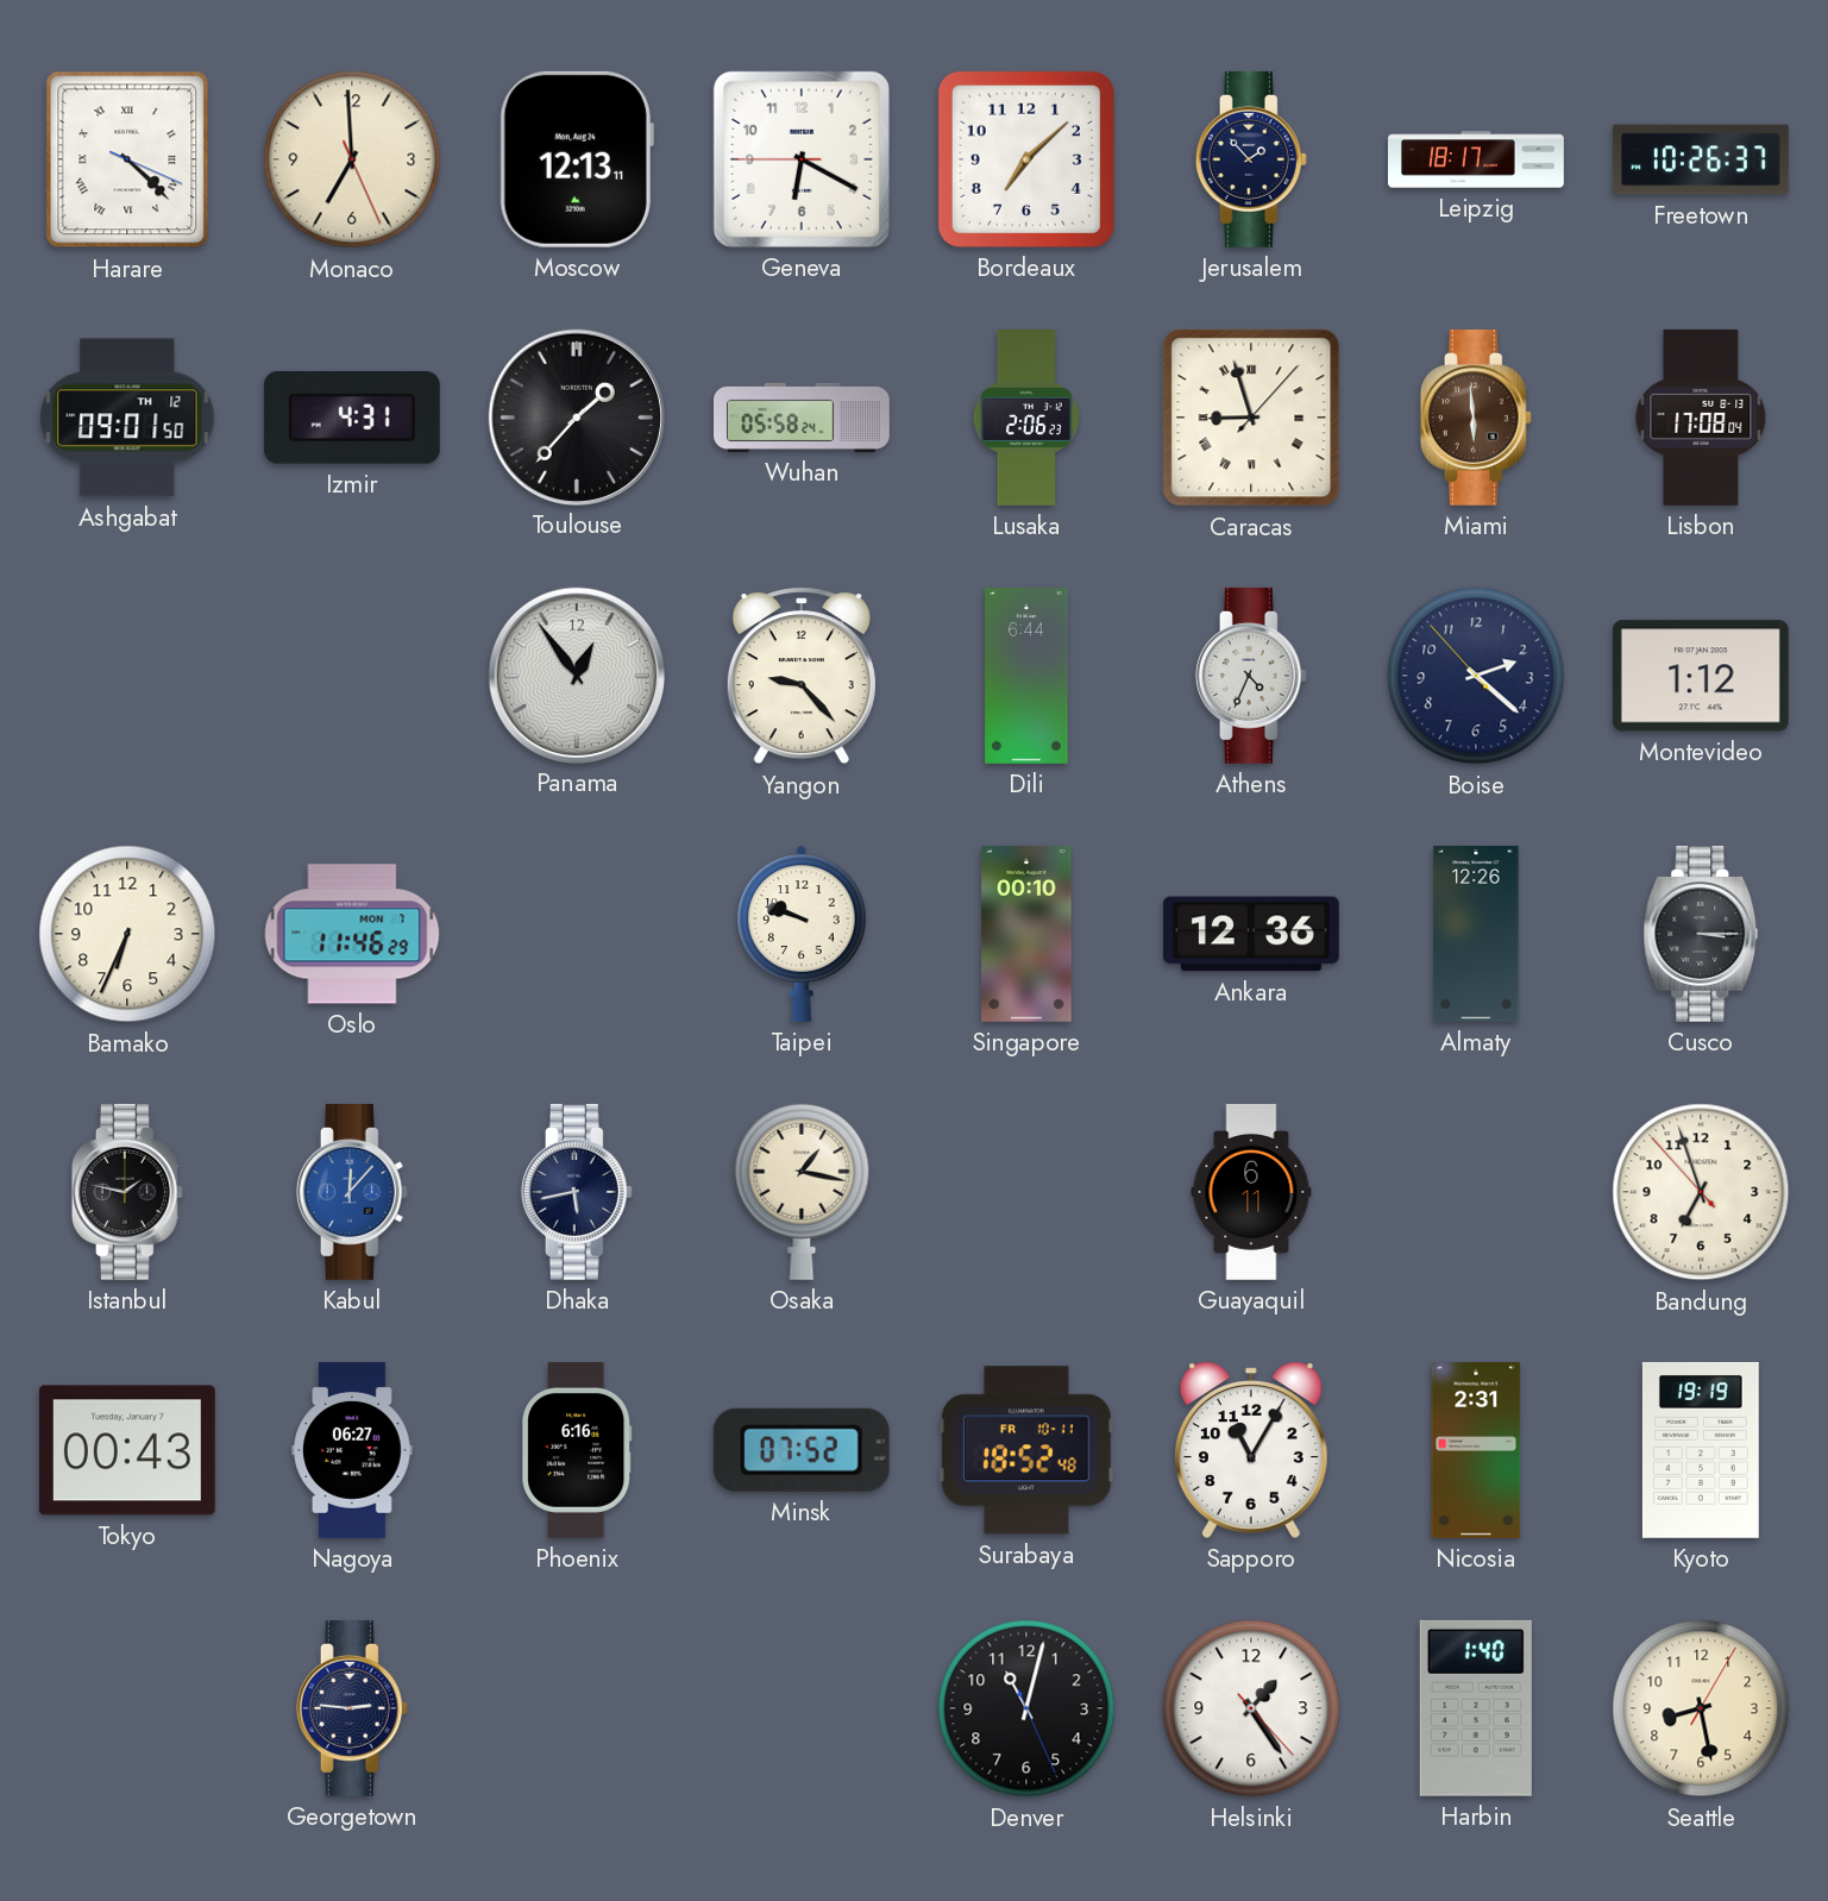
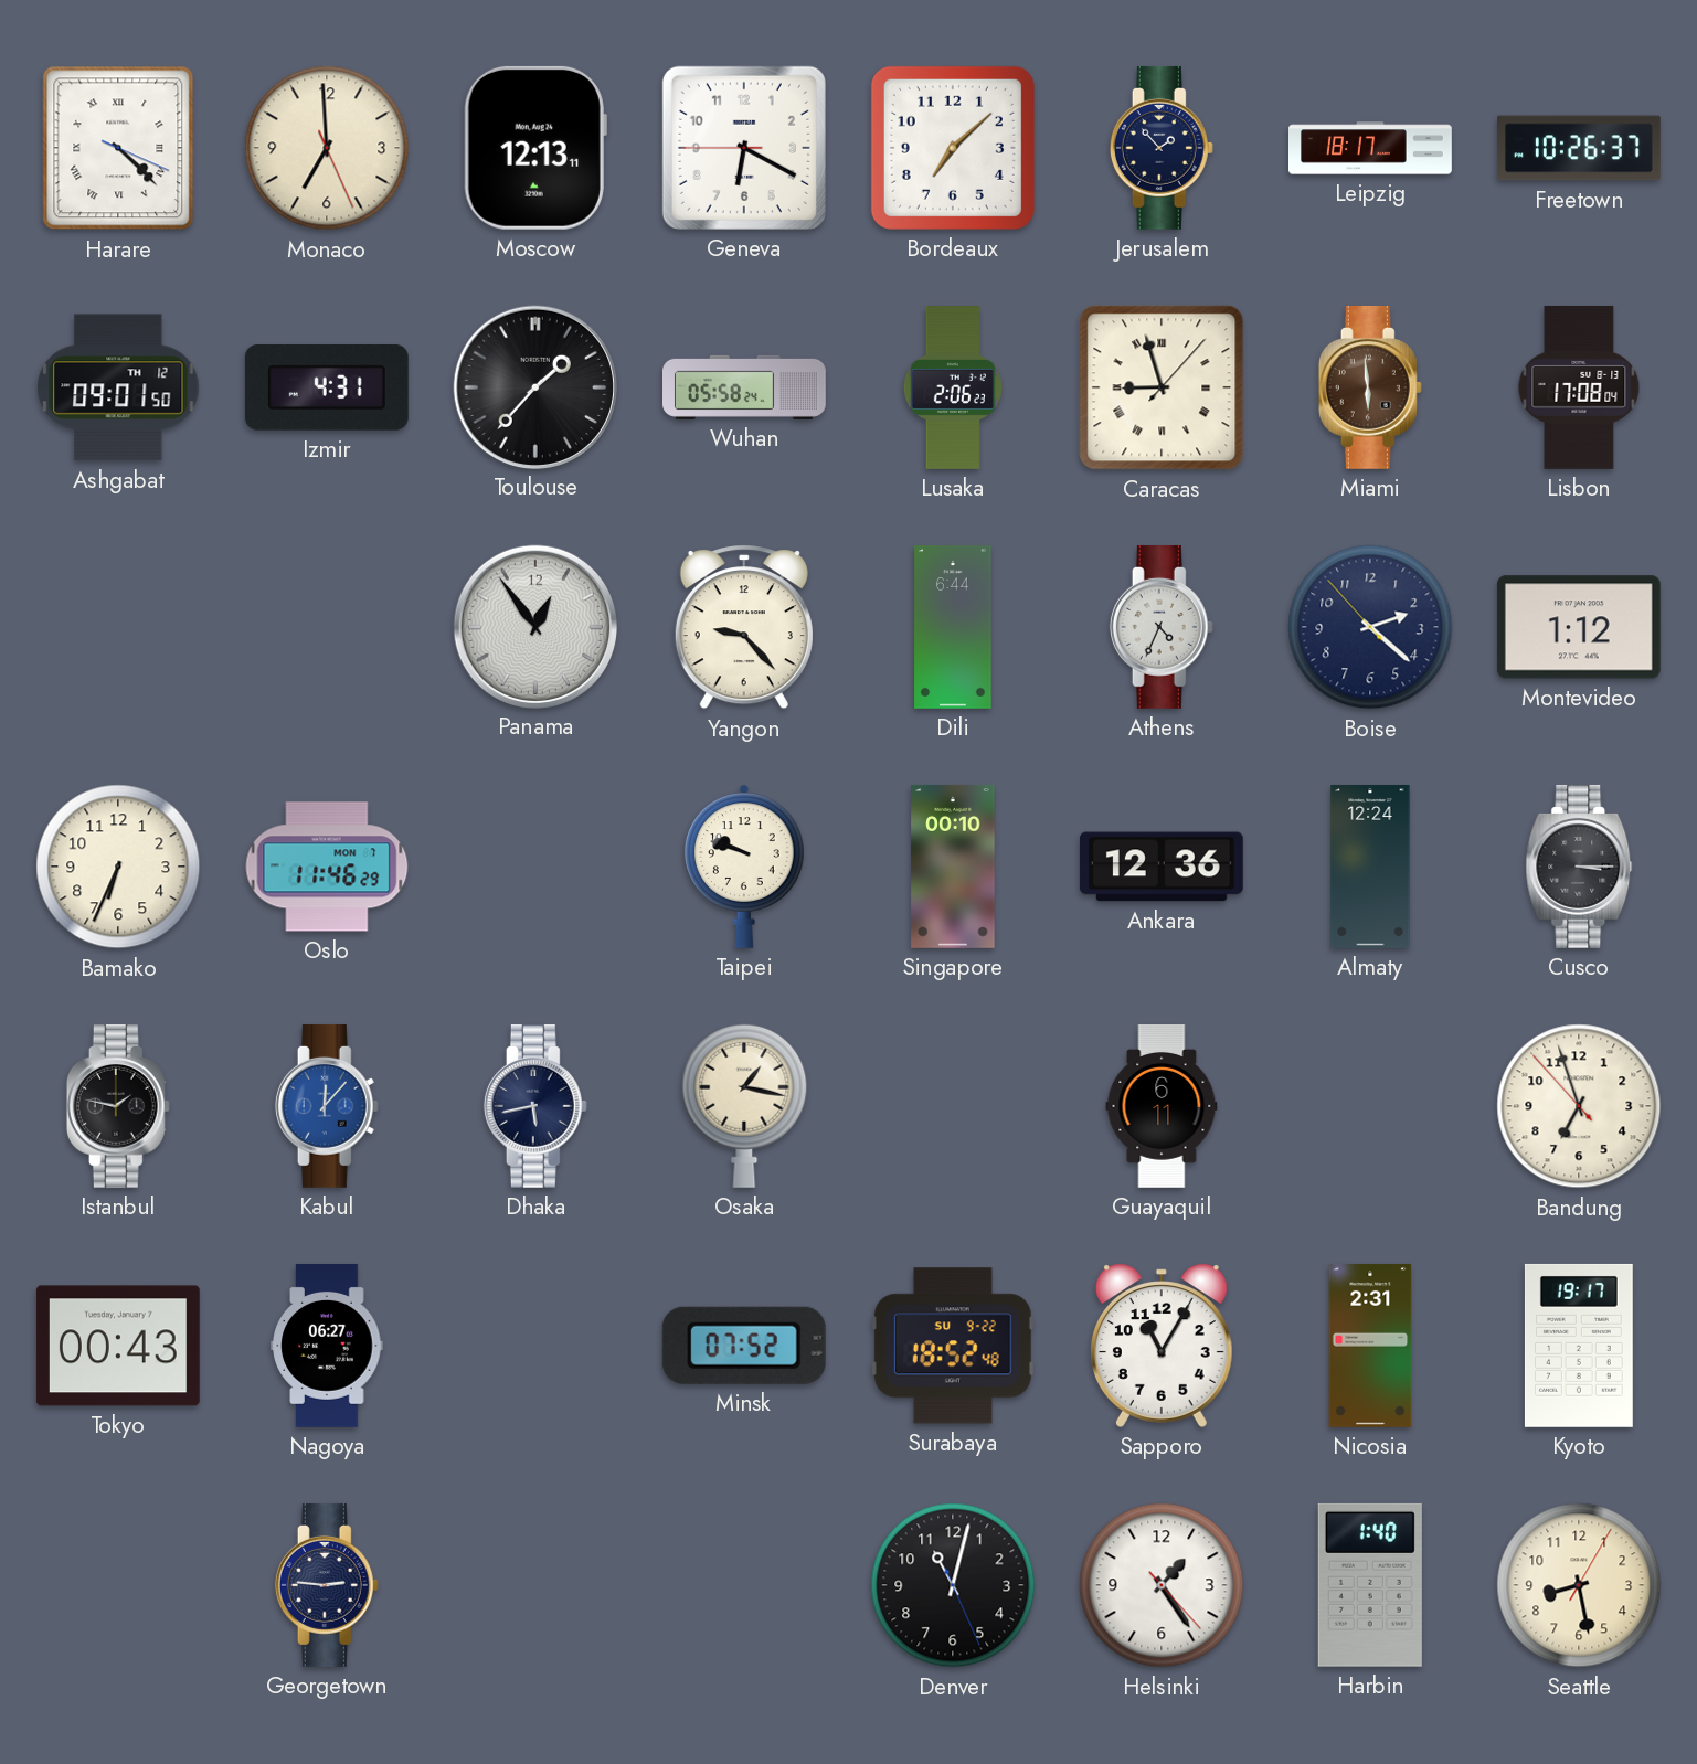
Almaty: 12:26 -> 12:24 (1370, 867)
Phoenix: 6:16 -> none (577, 1450)
Surabaya date: FR 10-11 -> SU 9-22 (953, 1346)
Kyoto: 19:19 -> 19:17 (1579, 1346)
